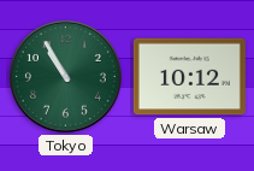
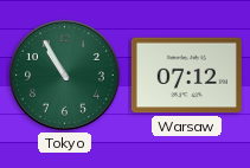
Warsaw: 10:12 -> 07:12 (186, 76)
